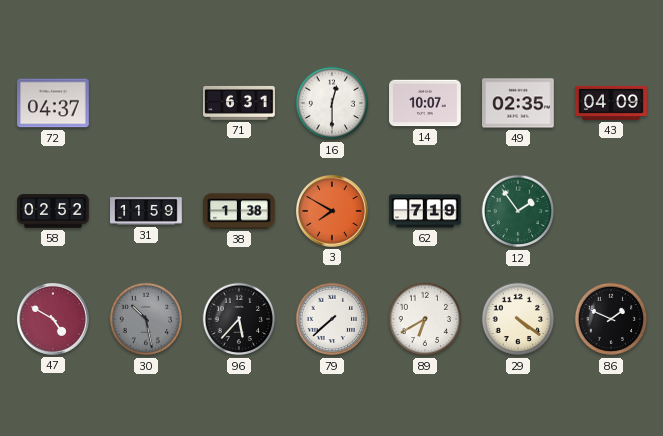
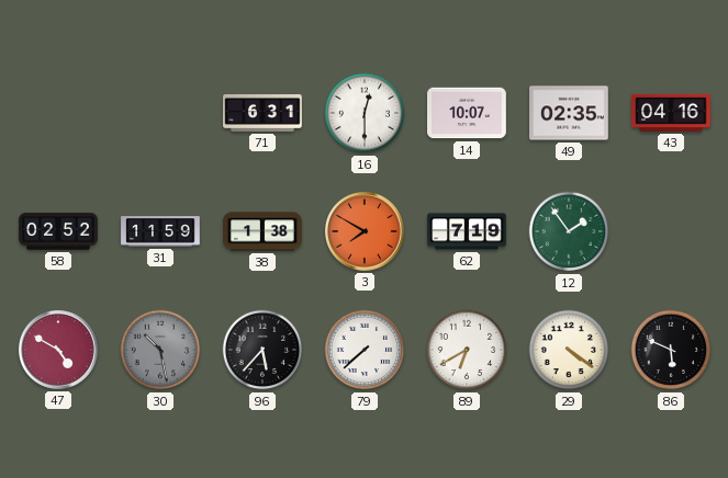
72: 04:37 -> none (53, 103)
43: 04:09 -> 04:16 (671, 113)
86: 1:49 -> 5:49 (671, 350)
